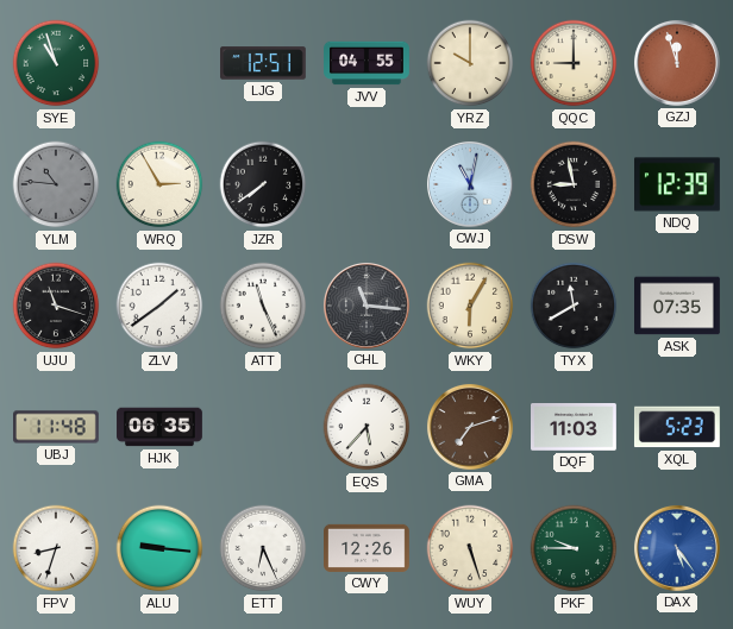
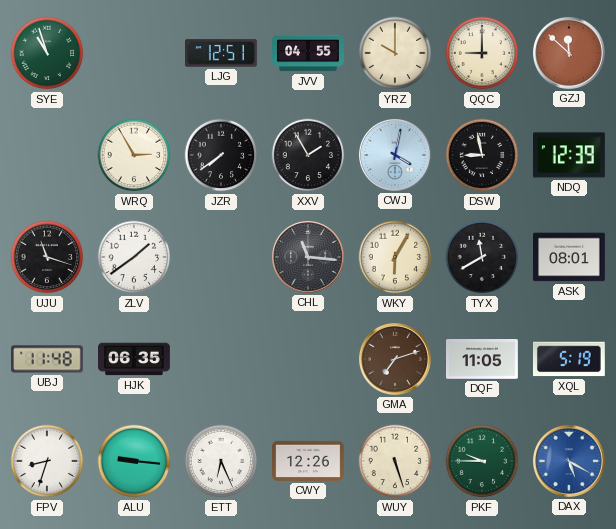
GZJ: 11:57 -> 11:52 (569, 53)
YLM: 10:46 -> none (56, 184)
XXV: none -> 1:55 (308, 155)
CWJ: 11:02 -> 4:02 (395, 155)
ATT: 11:26 -> none (263, 306)
ASK: 07:35 -> 08:01 (570, 257)
EQS: 5:37 -> none (366, 427)
DQF: 11:03 -> 11:05 (483, 359)
XQL: 5:23 -> 5:19 (569, 359)
DAX: 5:24 -> 5:20 (569, 461)
